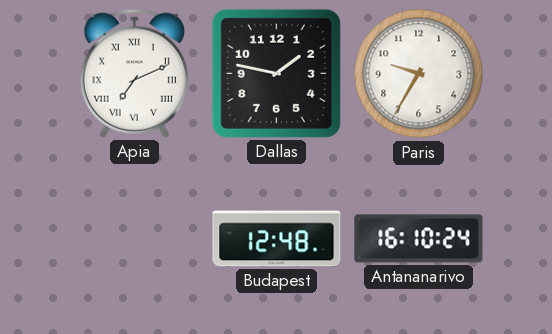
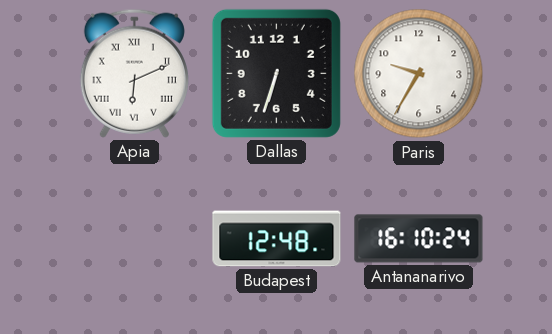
Apia: 7:11 -> 6:11 (134, 73)
Dallas: 1:47 -> 6:33 (276, 73)
